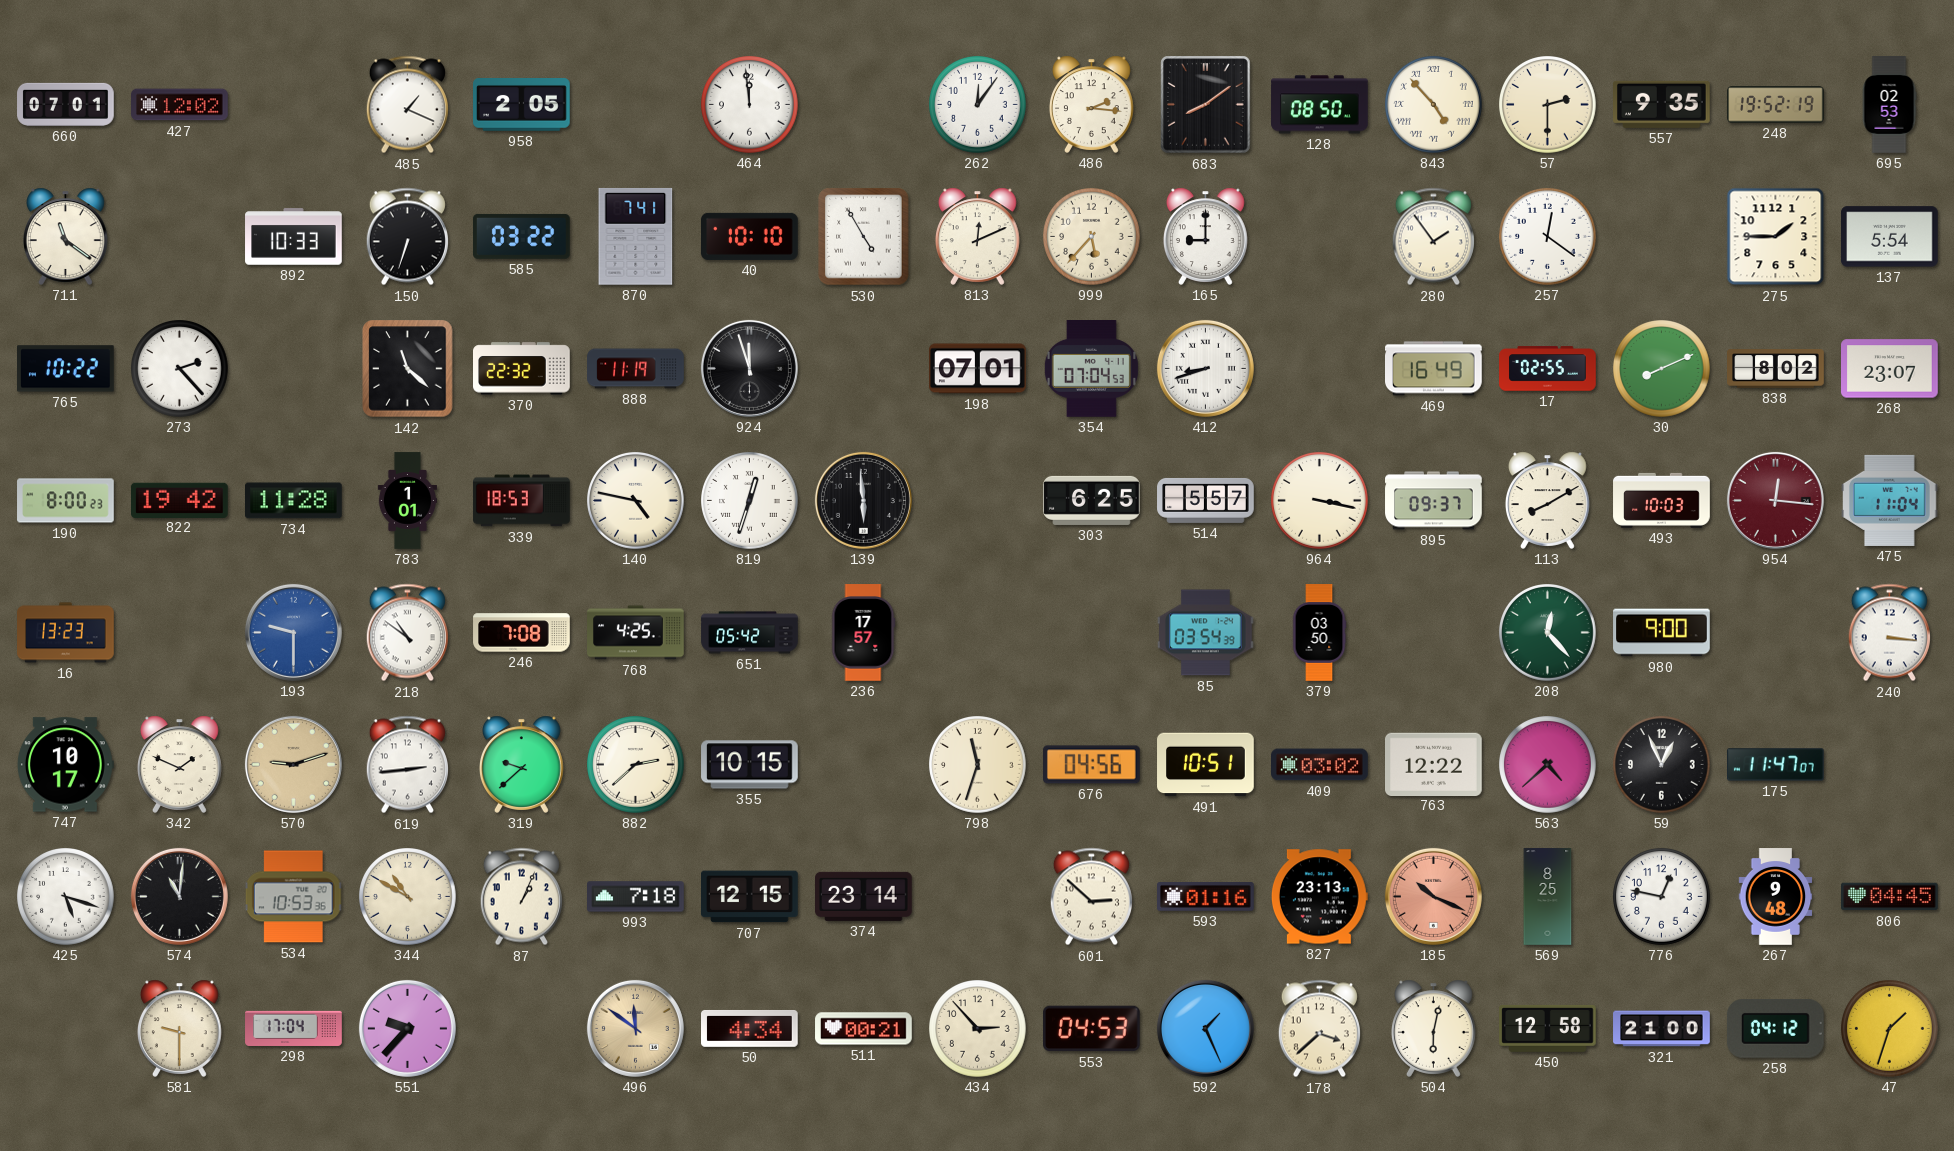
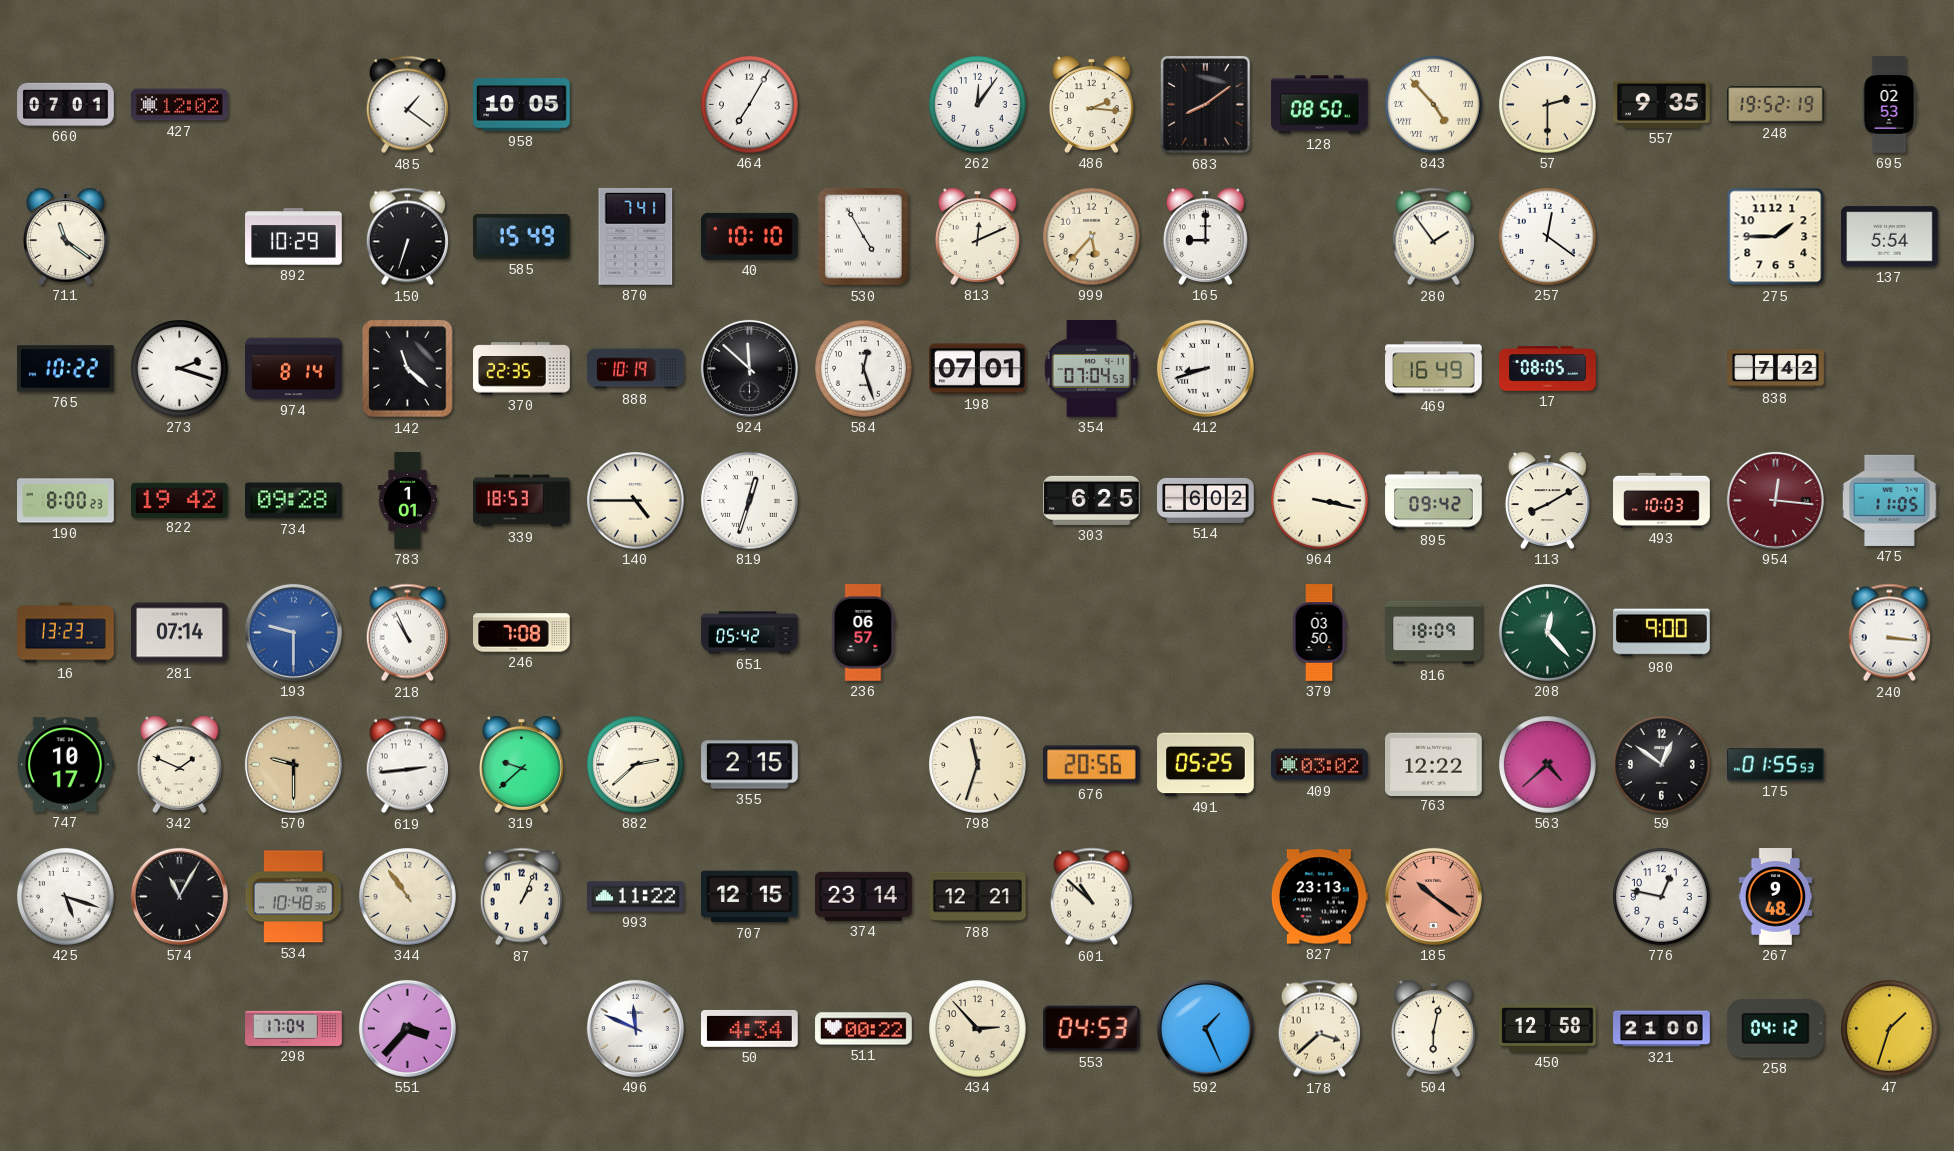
485: 1:19 -> 1:21 (407, 105)
958: 2:05 -> 10:05 (522, 105)
464: 11:59 -> 7:05 (750, 105)
892: 10:33 -> 10:29 (294, 237)
585: 03:22 -> 15:49 (522, 236)
273: 2:23 -> 2:18 (180, 369)
974: none -> 8:14 (294, 369)
370: 22:32 -> 22:35 (522, 369)
888: 11:19 -> 10:19 (636, 369)
924: 11:57 -> 11:52 (749, 368)
584: none -> 12:27 (864, 369)
17: 02:55 -> 08:05 (1548, 369)
30: 8:11 -> none (1662, 369)
838: 8:02 -> 7:42 (1776, 369)
268: 23:07 -> none (1890, 369)
734: 11:28 -> 09:28 (294, 501)
140: 4:47 -> 4:45 (636, 501)
139: 5:59 -> none (863, 500)
514: 5:57 -> 6:02 (1206, 500)
895: 09:37 -> 09:42 (1434, 501)
475: 11:04 -> 11:05 (1890, 500)
281: none -> 07:14 (180, 633)
218: 10:51 -> 10:56 (407, 633)
768: 4:25 -> none (636, 633)
236: 17:57 -> 06:57 (863, 633)
85: 03:54 -> none (1206, 633)
816: none -> 18:09 (1434, 633)
570: 9:12 -> 9:30 (293, 764)
355: 10:15 -> 2:15 (750, 765)
676: 04:56 -> 20:56 (1092, 765)
491: 10:51 -> 05:25 (1206, 765)
59: 12:56 -> 12:51 (1662, 765)
175: 11:47 -> 01:55 (1776, 765)
574: 11:01 -> 11:05 (179, 896)
534: 10:53 -> 10:48 (294, 897)
344: 10:50 -> 10:54 (408, 897)
993: 7:18 -> 11:22 (636, 897)
788: none -> 12:21 (978, 897)
601: 2:52 -> 10:52 (1091, 897)
593: 01:16 -> none (1206, 897)
185: 10:19 -> 10:21 (1433, 896)
569: 8:25 -> none (1548, 897)
806: 04:45 -> none (1890, 897)
581: 9:30 -> none (179, 1028)
551: 9:37 -> 3:37 (407, 1028)
496: 11:51 -> 11:49 (635, 1028)
496 dial: champagne -> white (635, 1028)
511: 00:21 -> 00:22 (864, 1029)
